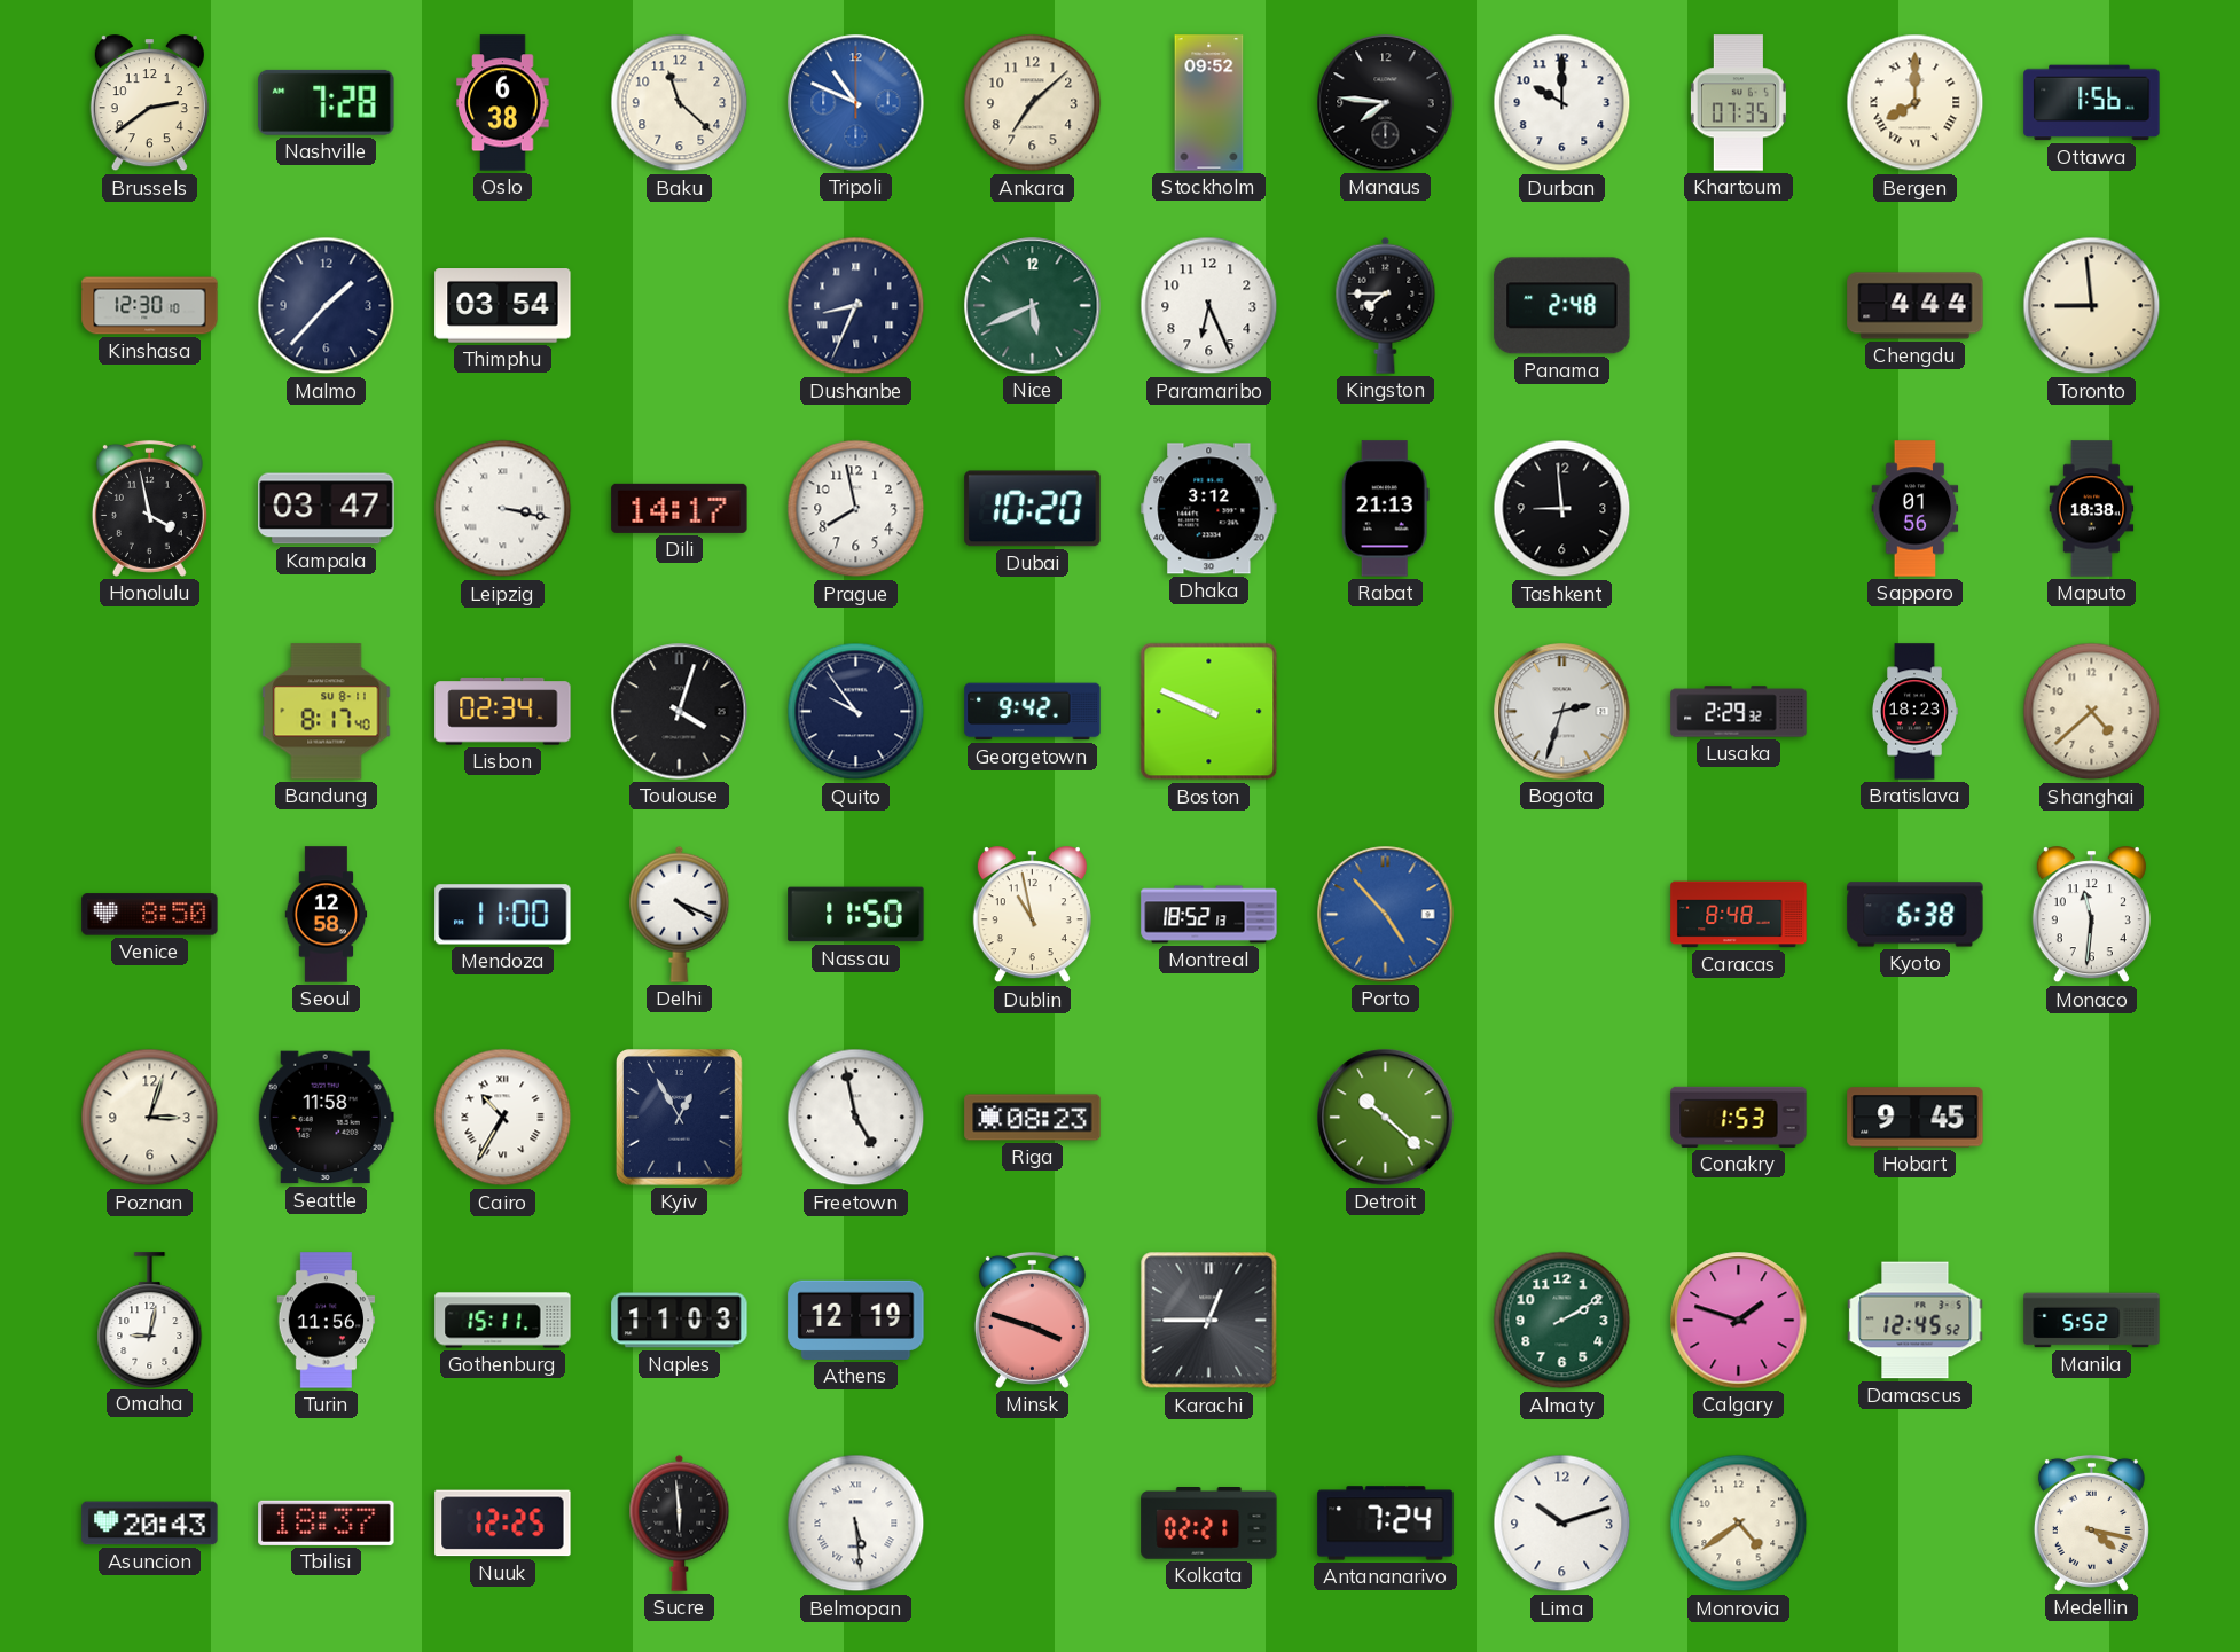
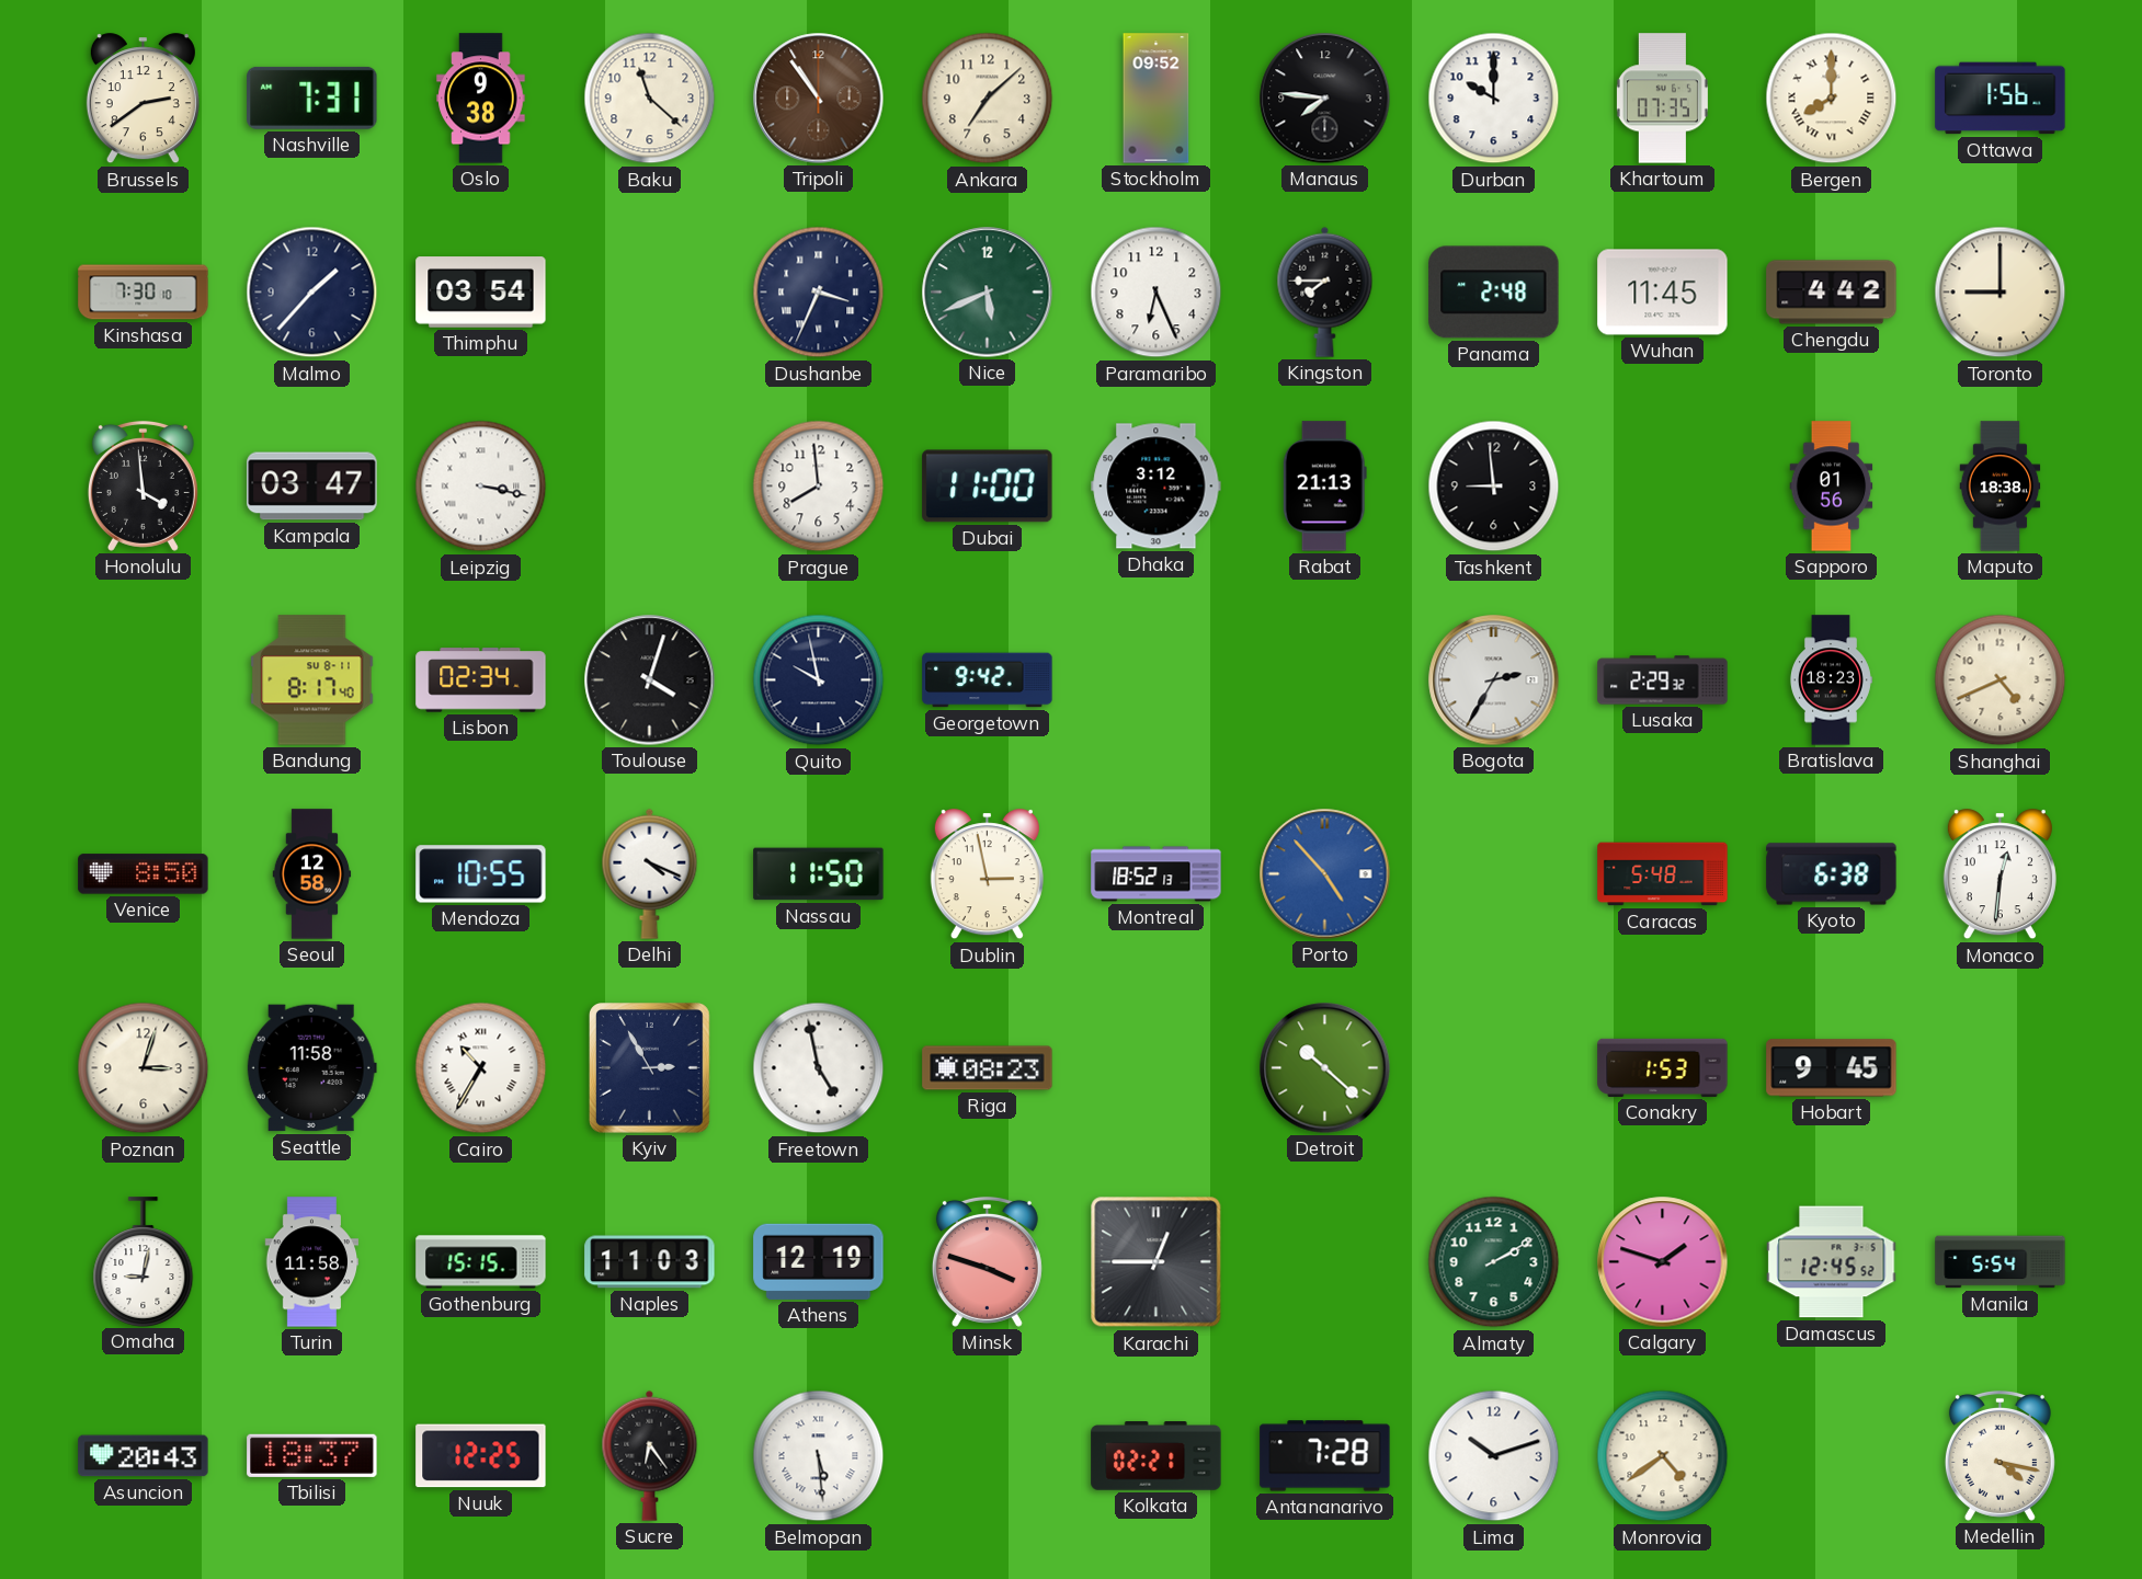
Nashville: 7:28 -> 7:31 (312, 98)
Oslo: 6:38 -> 9:38 (481, 99)
Tripoli: 10:49 -> 10:54 (819, 99)
Tripoli dial: blue -> brown (819, 99)
Kinshasa: 12:30 -> 7:30 (144, 293)
Dushanbe: 8:34 -> 3:34 (819, 293)
Wuhan: none -> 11:45 (1663, 293)
Chengdu: 4:44 -> 4:42 (1832, 293)
Toronto: 8:59 -> 9:00 (2001, 293)
Honolulu: 3:58 -> 3:59 (143, 485)
Dili: 14:17 -> none (680, 508)
Prague: 7:58 -> 7:59 (819, 487)
Dubai: 10:20 -> 11:00 (988, 487)
Quito: 9:54 -> 9:58 (819, 680)
Boston: 9:49 -> none (1209, 712)
Bogota: 2:33 -> 2:35 (1494, 680)
Shanghai: 4:38 -> 4:41 (2001, 680)
Mendoza: 11:00 -> 10:55 (481, 874)
Dublin: 10:58 -> 2:58 (987, 874)
Caracas: 8:48 -> 5:48 (1663, 874)
Monaco: 11:31 -> 12:31 (1999, 874)
Kyiv: 12:55 -> 2:55 (650, 1068)
Turin: 11:56 -> 11:58 (312, 1262)
Gothenburg: 15:11 -> 15:15 (481, 1262)
Manila: 5:52 -> 5:54 (2001, 1262)
Sucre: 5:59 -> 6:24 (650, 1455)
Antananarivo: 7:24 -> 7:28 (1325, 1456)
